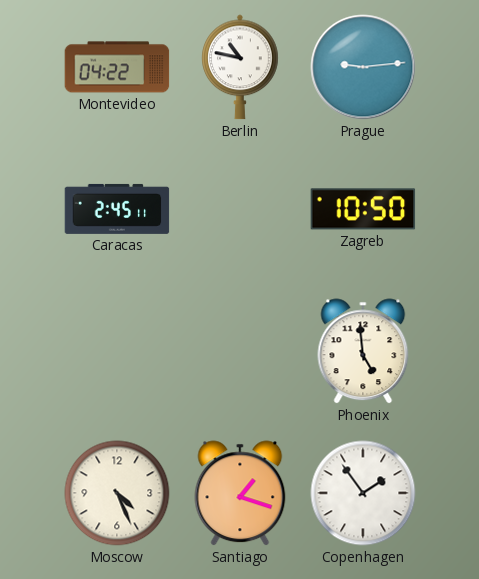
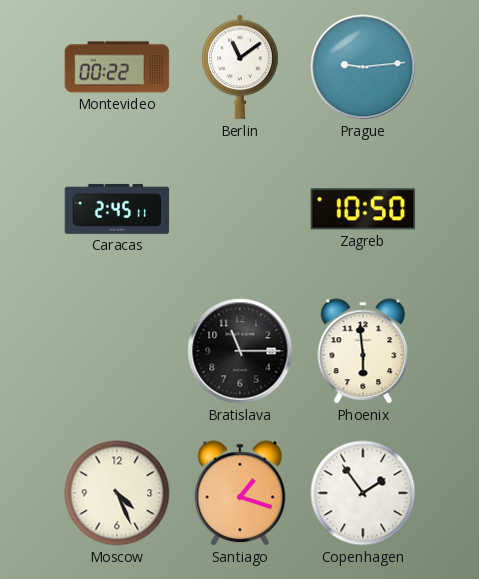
Montevideo: 04:22 -> 00:22 (117, 67)
Berlin: 10:47 -> 11:09 (240, 67)
Bratislava: none -> 11:15 (240, 351)
Phoenix: 4:59 -> 5:59 (363, 351)
